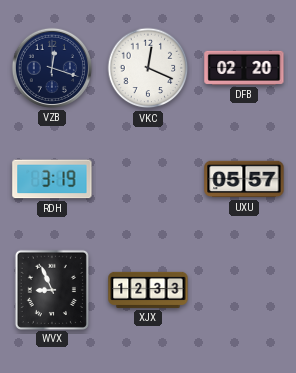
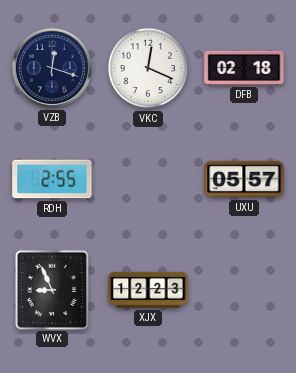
DFB: 02:20 -> 02:18 (244, 68)
RDH: 3:19 -> 2:55 (52, 179)
XJX: 12:33 -> 12:23 (148, 290)
